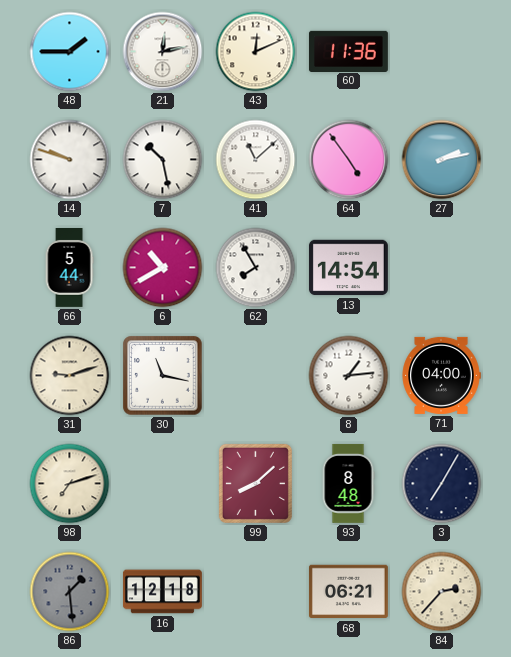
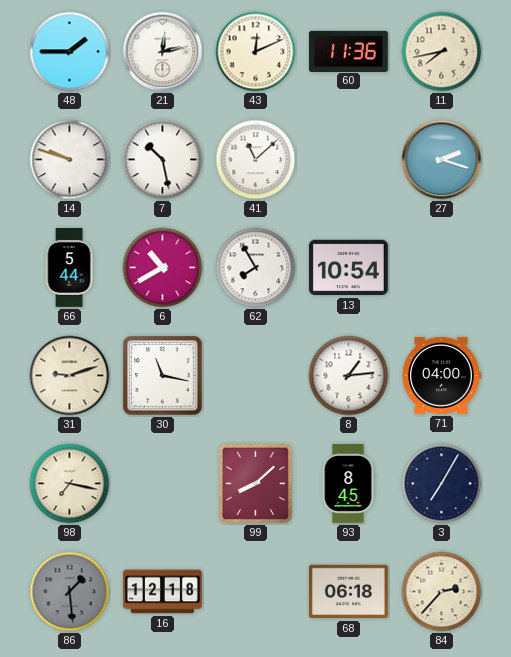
11: none -> 7:43 (442, 52)
64: 4:54 -> none (349, 160)
27: 2:13 -> 2:18 (442, 160)
13: 14:54 -> 10:54 (348, 268)
98: 7:12 -> 7:17 (70, 484)
93: 8:48 -> 8:45 (348, 483)
68: 06:21 -> 06:18 (348, 592)
